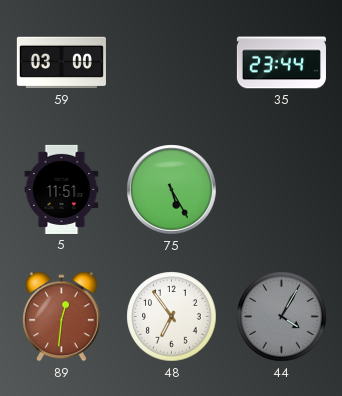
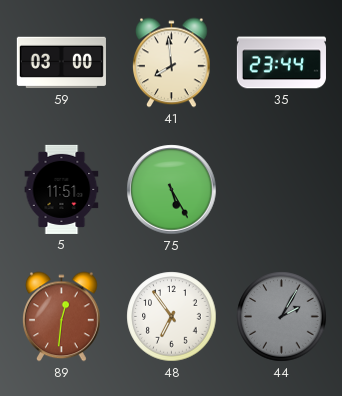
41: none -> 7:59 (172, 63)
44: 4:05 -> 2:05 (282, 317)
